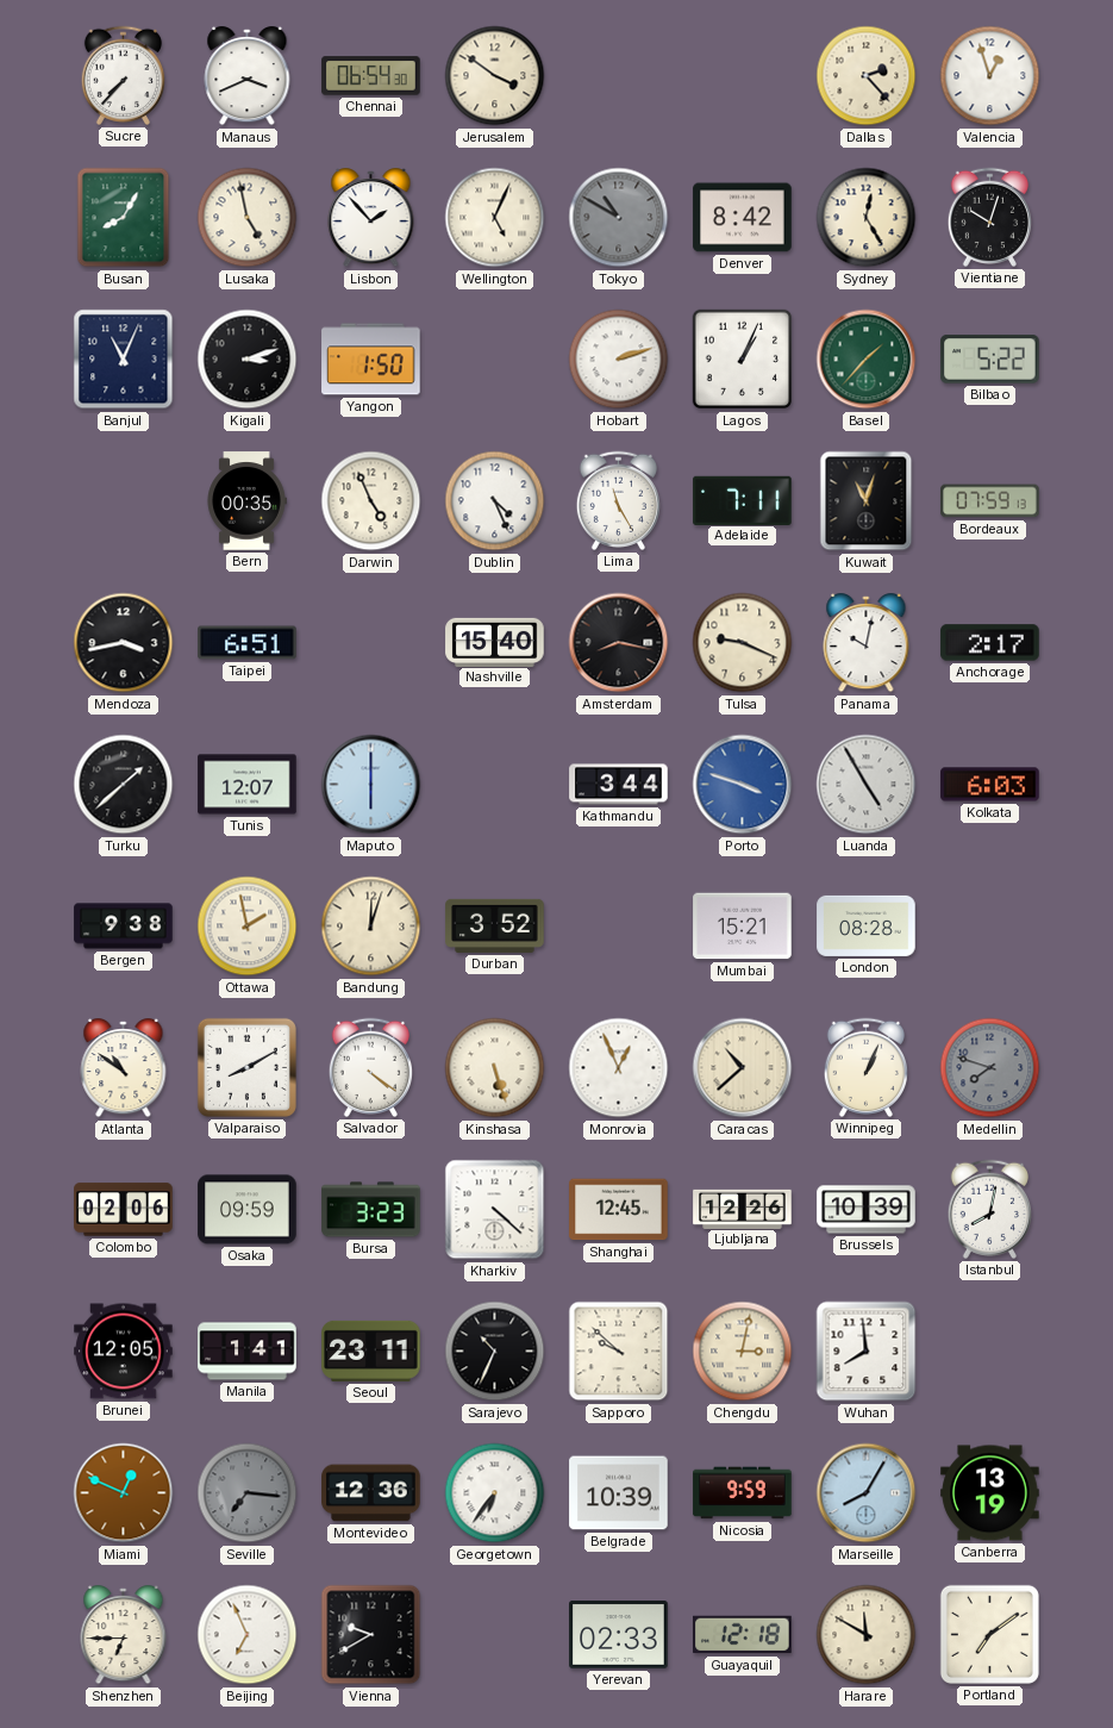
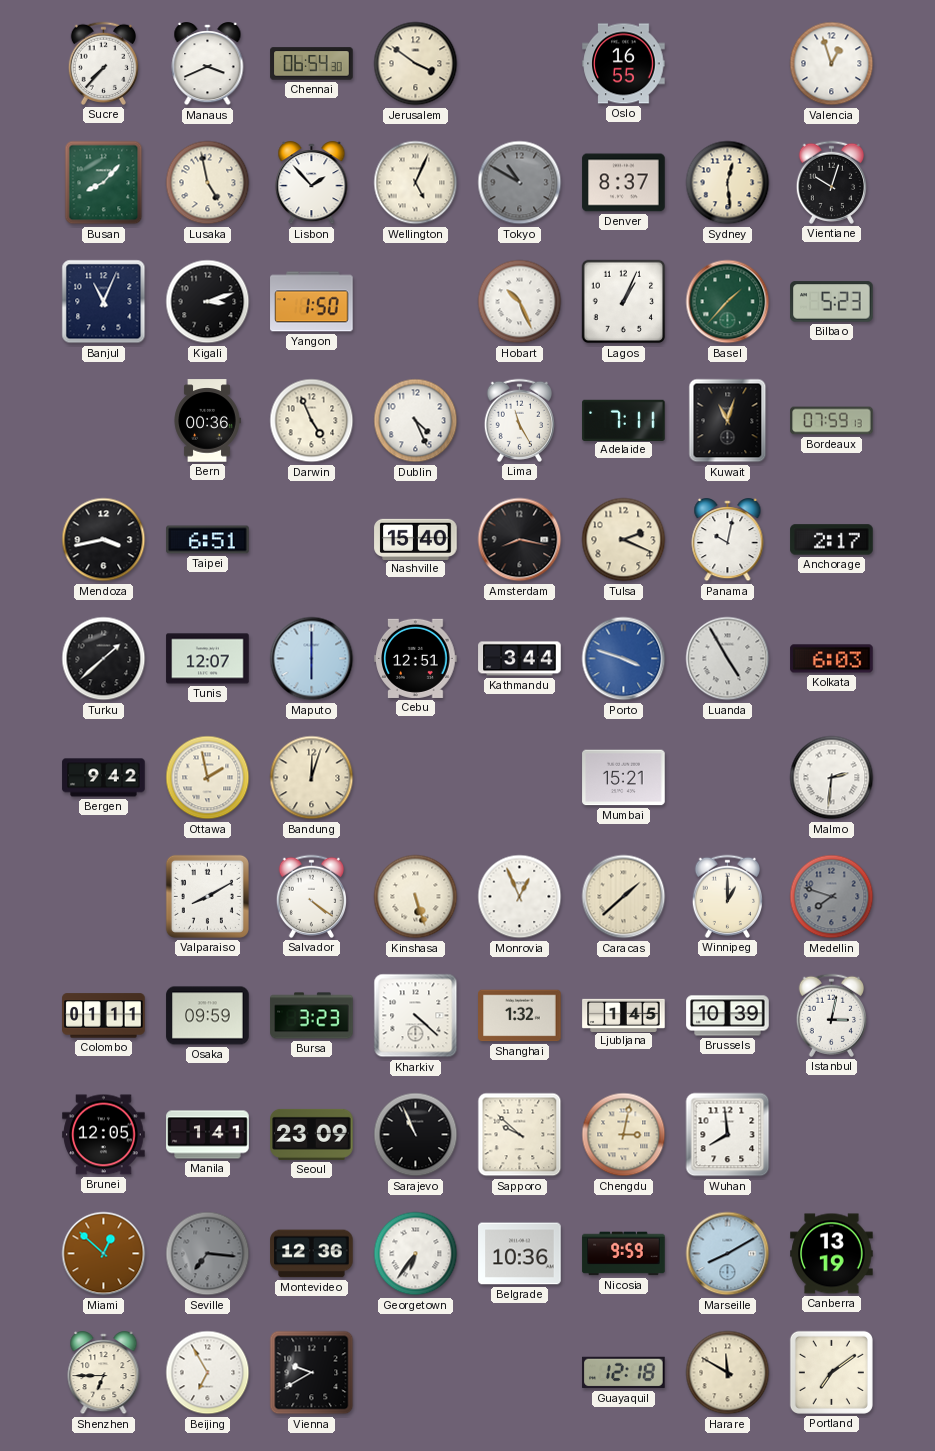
Oslo: none -> 16:55 (624, 64)
Dallas: 2:23 -> none (867, 76)
Busan: 8:05 -> 8:07 (104, 183)
Denver: 8:42 -> 8:37 (624, 183)
Sydney: 12:25 -> 12:29 (728, 183)
Hobart: 2:12 -> 10:26 (520, 302)
Bilbao: 5:22 -> 5:23 (832, 302)
Bern: 00:35 -> 00:36 (207, 421)
Tulsa: 9:19 -> 2:19 (624, 540)
Cebu: none -> 12:51 (416, 658)
Bergen: 9:38 -> 9:42 (104, 778)
Durban: 3:52 -> none (495, 925)
London: 08:28 -> none (867, 925)
Malmo: none -> 2:31 (832, 778)
Atlanta: 10:51 -> none (124, 1068)
Caracas: 10:38 -> 1:38 (624, 897)
Winnipeg: 1:04 -> 1:00 (727, 896)
Colombo: 02:06 -> 01:11 (104, 1016)
Shanghai: 12:45 -> 1:32 (520, 1016)
Ljubljana: 12:26 -> 1:45 (624, 1015)
Istanbul: 8:02 -> 3:02 (831, 1015)
Seoul: 23:11 -> 23:09 (312, 1134)
Sarajevo: 10:34 -> 10:56 (416, 1135)
Miami: 12:49 -> 12:52 (104, 1254)
Belgrade: 10:39 -> 10:36 (520, 1254)
Marseille: 8:05 -> 8:10 (728, 1254)
Beijing: 6:56 -> 6:55 (208, 1373)
Yerevan: 02:33 -> none (619, 1635)
